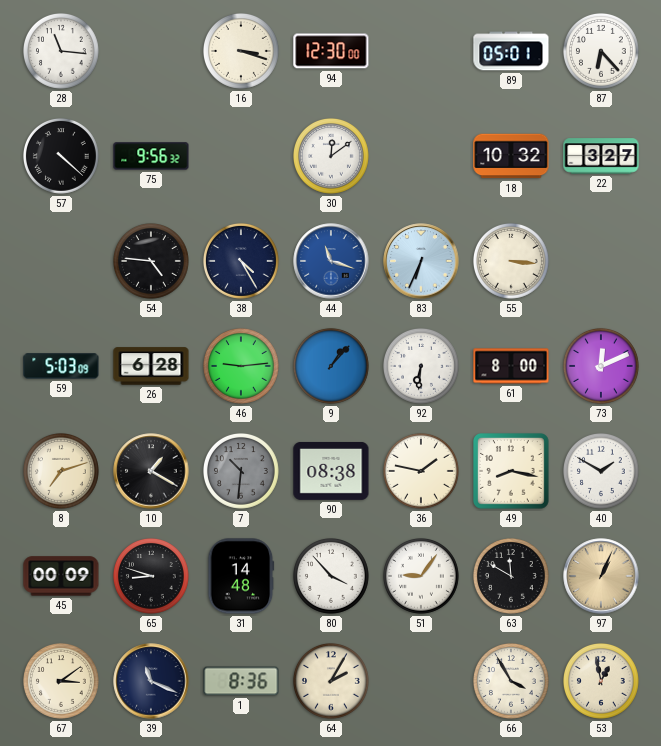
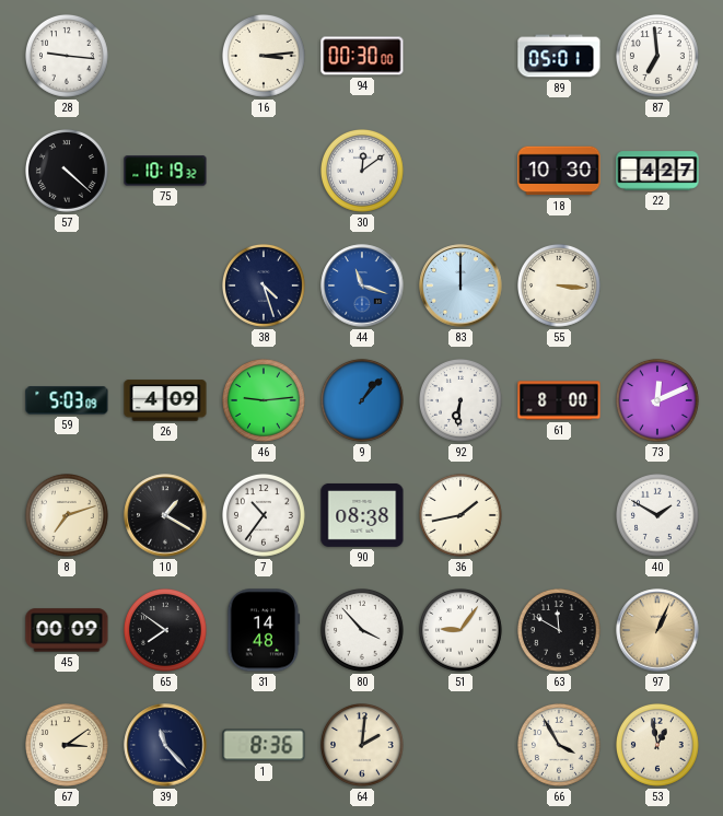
28: 11:16 -> 9:16 (68, 57)
16: 3:18 -> 3:14 (265, 57)
94: 12:30 -> 00:30 (362, 56)
87: 6:23 -> 6:59 (658, 57)
75: 9:56 -> 10:19 (165, 171)
18: 10:32 -> 10:30 (559, 171)
22: 3:27 -> 4:27 (657, 171)
54: 4:46 -> none (152, 262)
38: 4:25 -> 4:27 (265, 287)
83: 6:34 -> 12:00 (460, 285)
26: 6:28 -> 4:09 (165, 400)
7: 10:31 -> 10:36 (265, 516)
7 dial: grey -> white (265, 516)
36: 1:47 -> 1:43 (462, 516)
49: 8:17 -> none (512, 472)
65: 8:48 -> 7:51 (166, 631)
39: 11:19 -> 11:23 (165, 745)
64: 2:05 -> 2:01 (363, 746)
